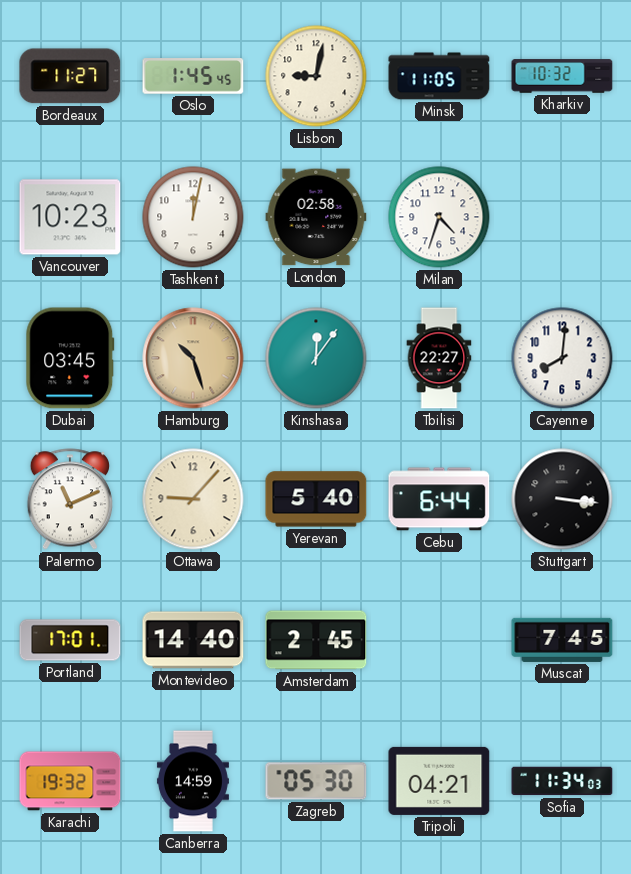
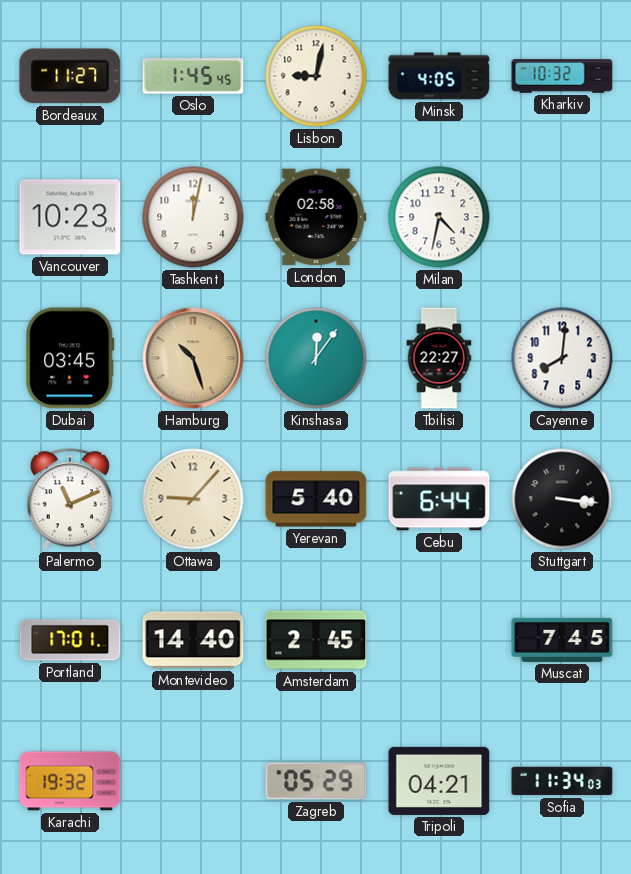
Minsk: 11:05 -> 4:05 (439, 76)
Milan: 4:33 -> 4:32 (439, 217)
Canberra: 14:59 -> none (193, 781)
Zagreb: 05:30 -> 05:29 (316, 781)
